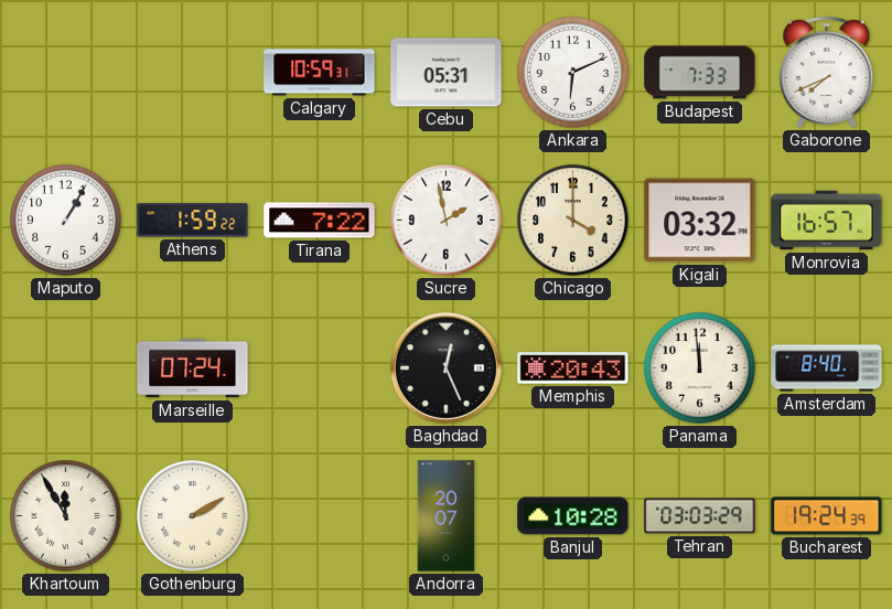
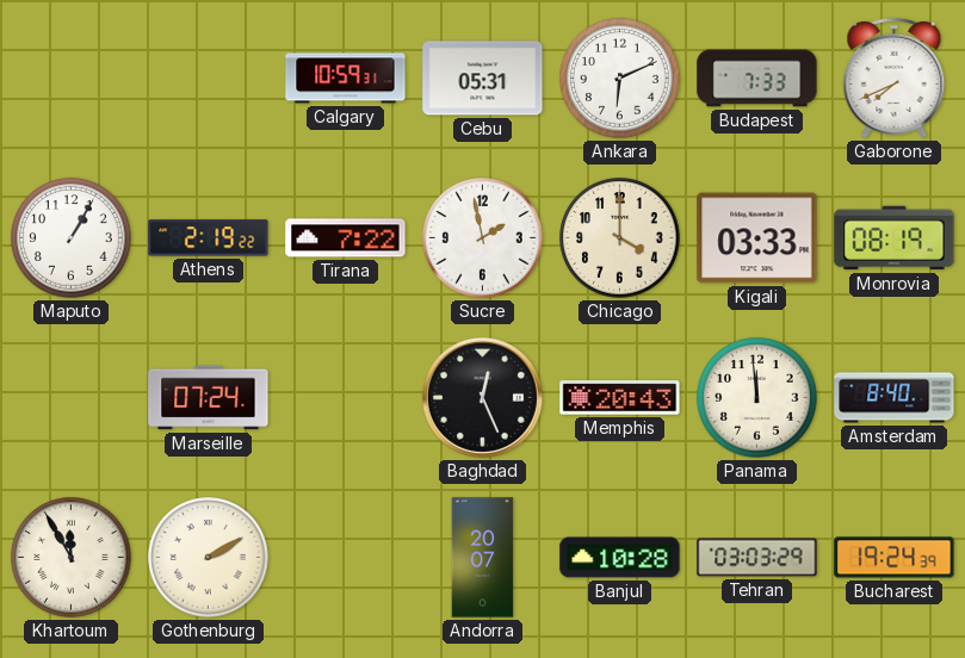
Athens: 1:59 -> 2:19 (209, 238)
Kigali: 03:32 -> 03:33 (757, 238)
Monrovia: 16:57 -> 08:19 (895, 238)
